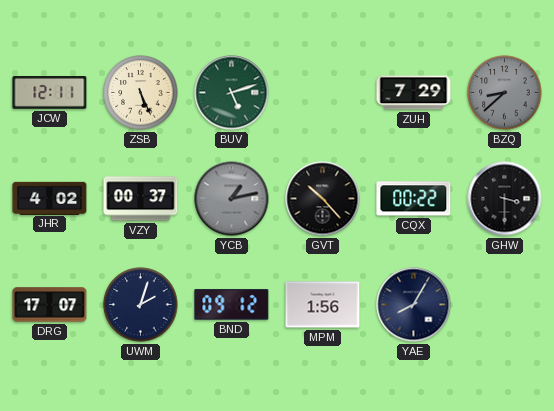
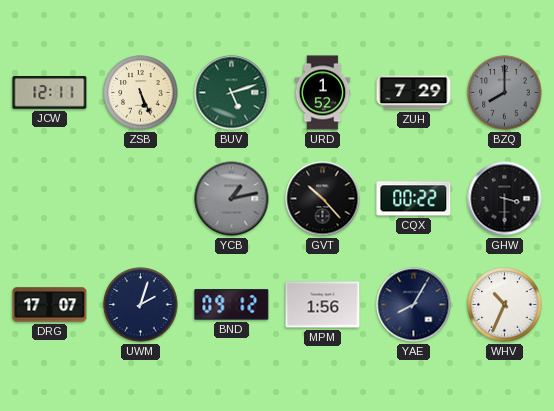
URD: none -> 1:52 (323, 93)
BZQ: 8:38 -> 8:00 (505, 93)
JHR: 4:02 -> none (50, 198)
VZY: 00:37 -> none (141, 199)
WHV: none -> 10:34 (505, 305)
